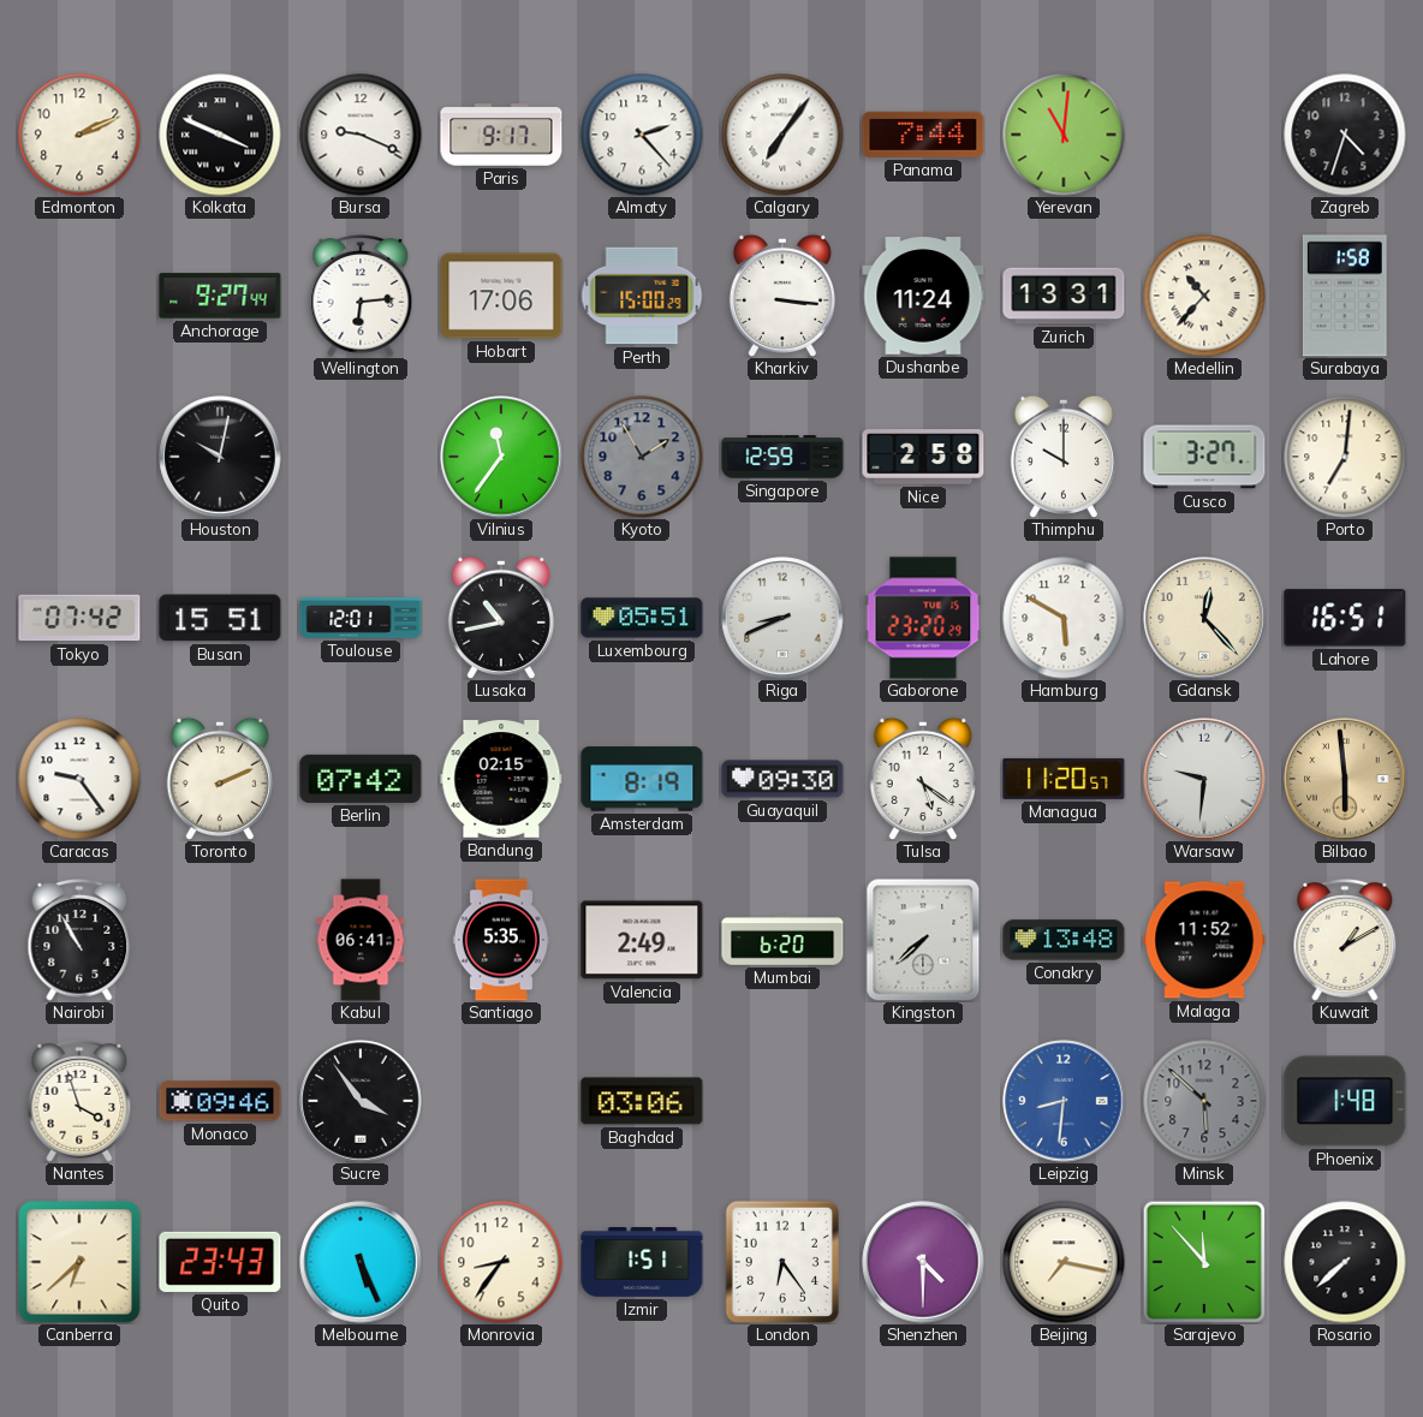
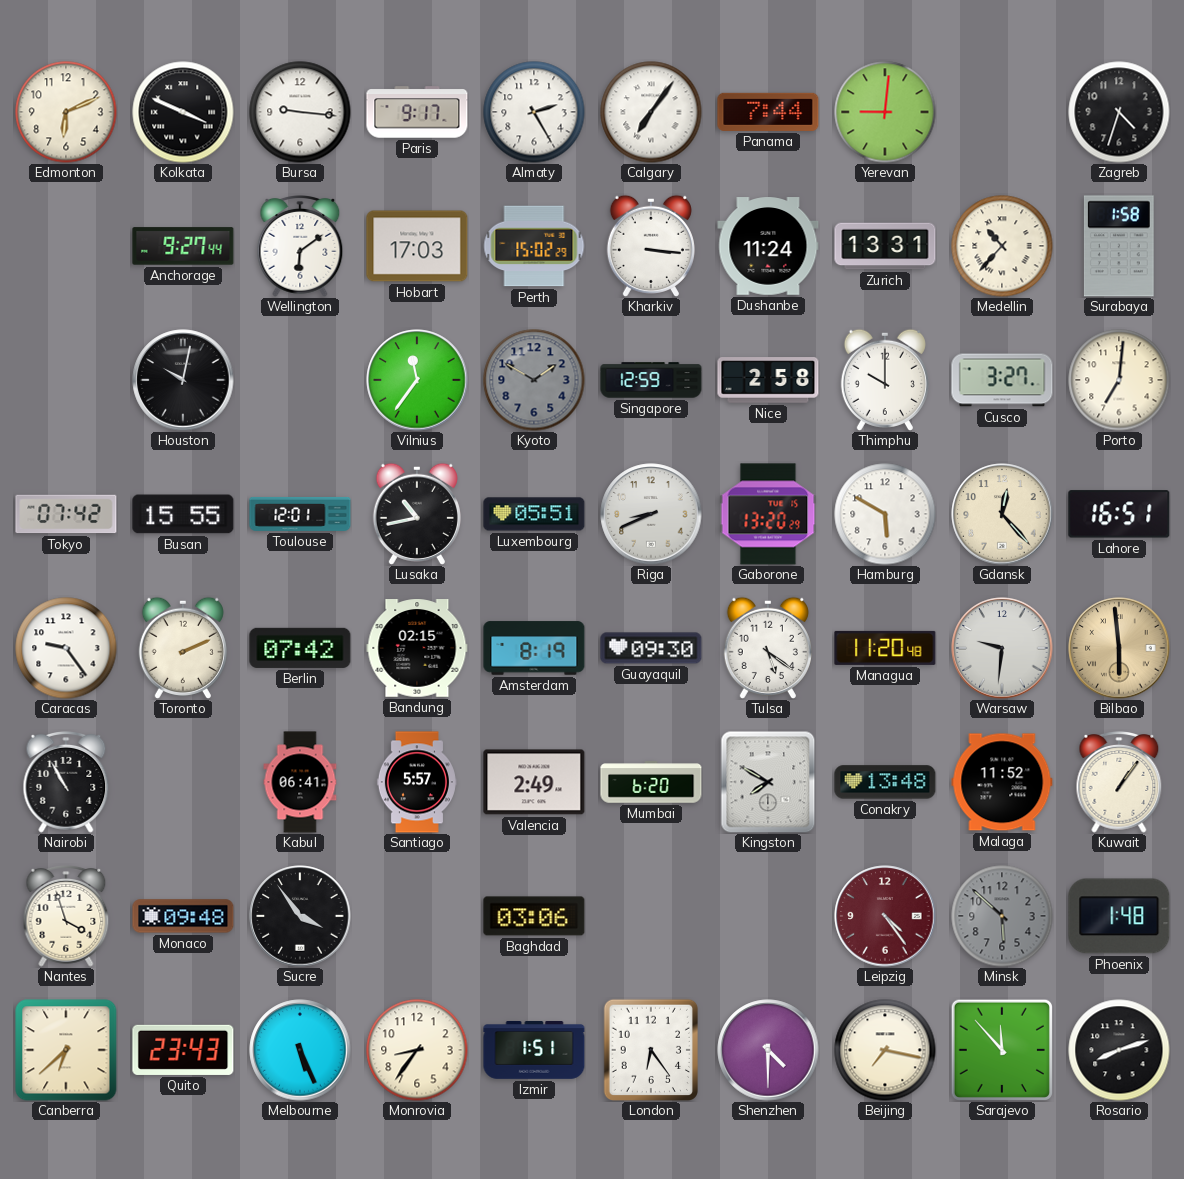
Edmonton: 2:11 -> 6:11 (66, 112)
Bursa: 9:19 -> 9:16 (300, 112)
Almaty: 2:23 -> 2:25 (534, 112)
Yerevan: 11:01 -> 9:01 (885, 112)
Wellington: 6:14 -> 6:09 (300, 247)
Hobart: 17:06 -> 17:03 (417, 246)
Perth: 15:00 -> 15:02 (534, 246)
Kyoto: 1:55 -> 1:50 (534, 380)
Busan: 15:51 -> 15:55 (183, 514)
Gaborone: 23:20 -> 13:20 (768, 514)
Managua: 11:20:57 -> 11:20:48 (885, 648)
Santiago: 5:35 -> 5:57 (417, 782)
Kingston: 7:38 -> 7:50 (768, 782)
Kuwait: 1:10 -> 1:06 (1119, 783)
Monaco: 09:46 -> 09:48 (183, 916)
Leipzig: 8:31 -> 4:24 (885, 916)
Leipzig dial: blue -> burgundy (885, 916)
Rosario: 7:38 -> 8:12 (1119, 1050)
